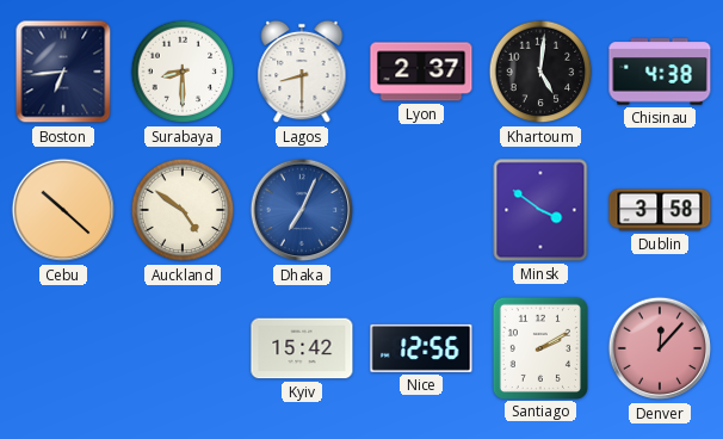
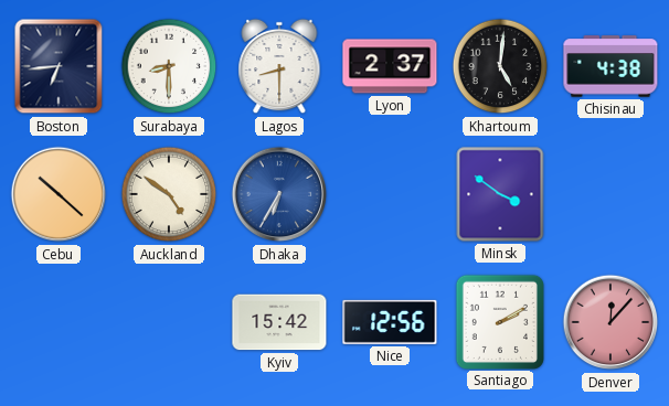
Dhaka: 7:04 -> 6:35 (279, 194)
Dublin: 3:58 -> none (660, 210)
